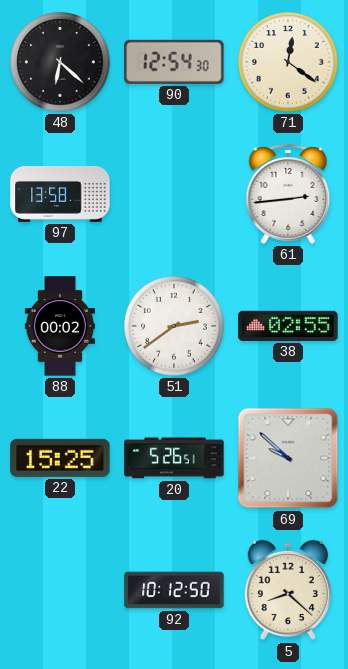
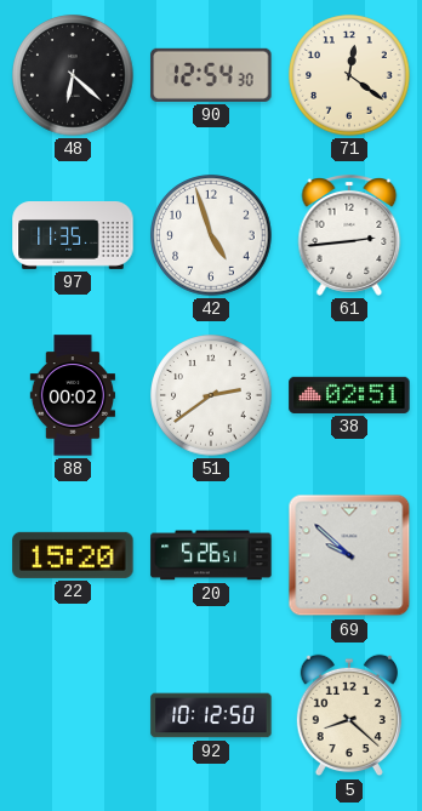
97: 13:58 -> 11:35 (73, 236)
42: none -> 4:57 (211, 235)
38: 02:55 -> 02:51 (349, 395)
22: 15:25 -> 15:20 (73, 555)
